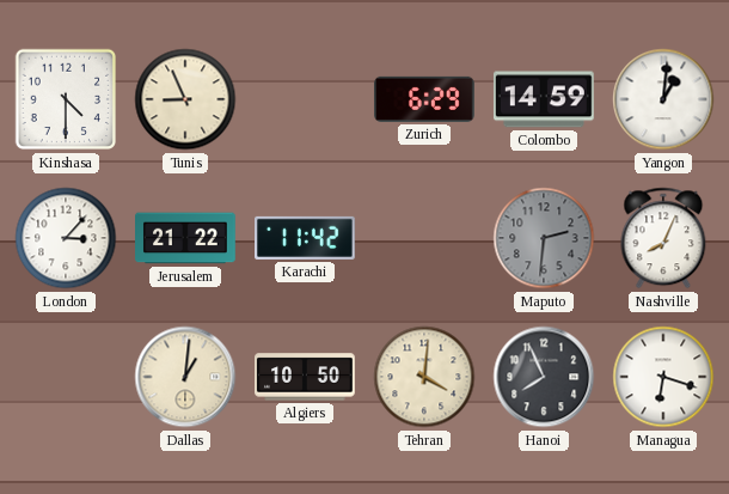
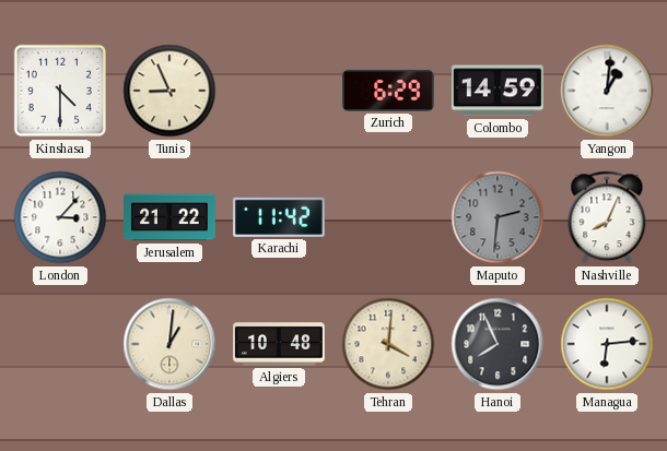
Algiers: 10:50 -> 10:48 (280, 344)
Managua: 6:18 -> 6:14 (607, 344)
